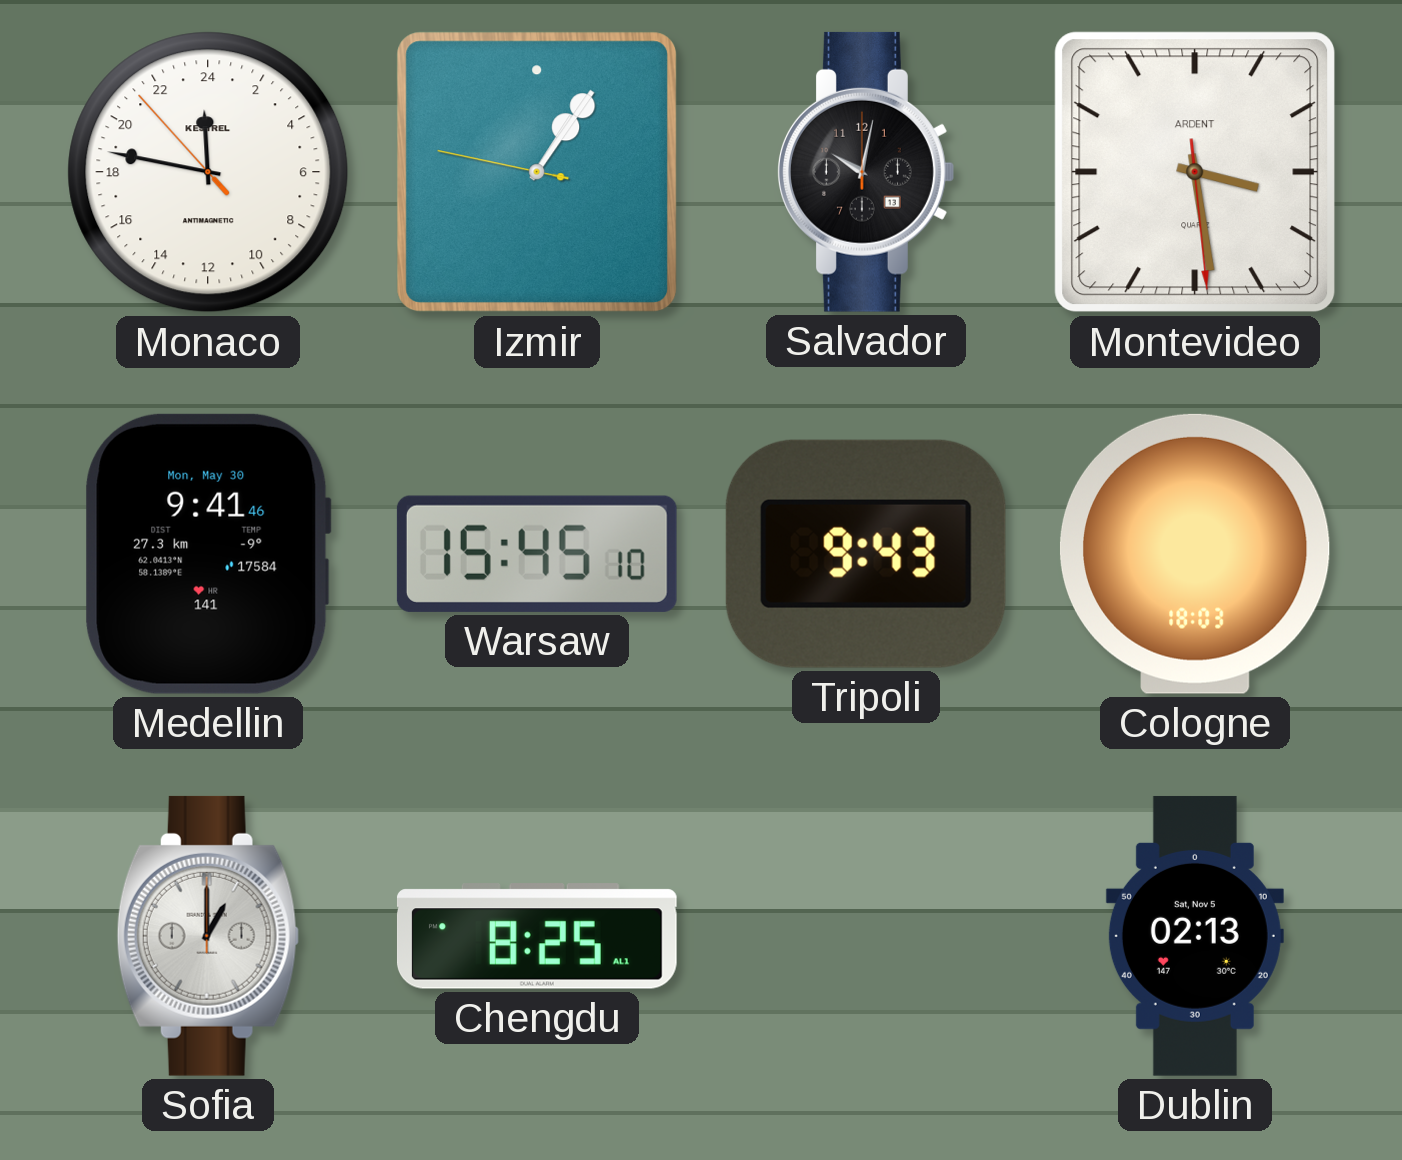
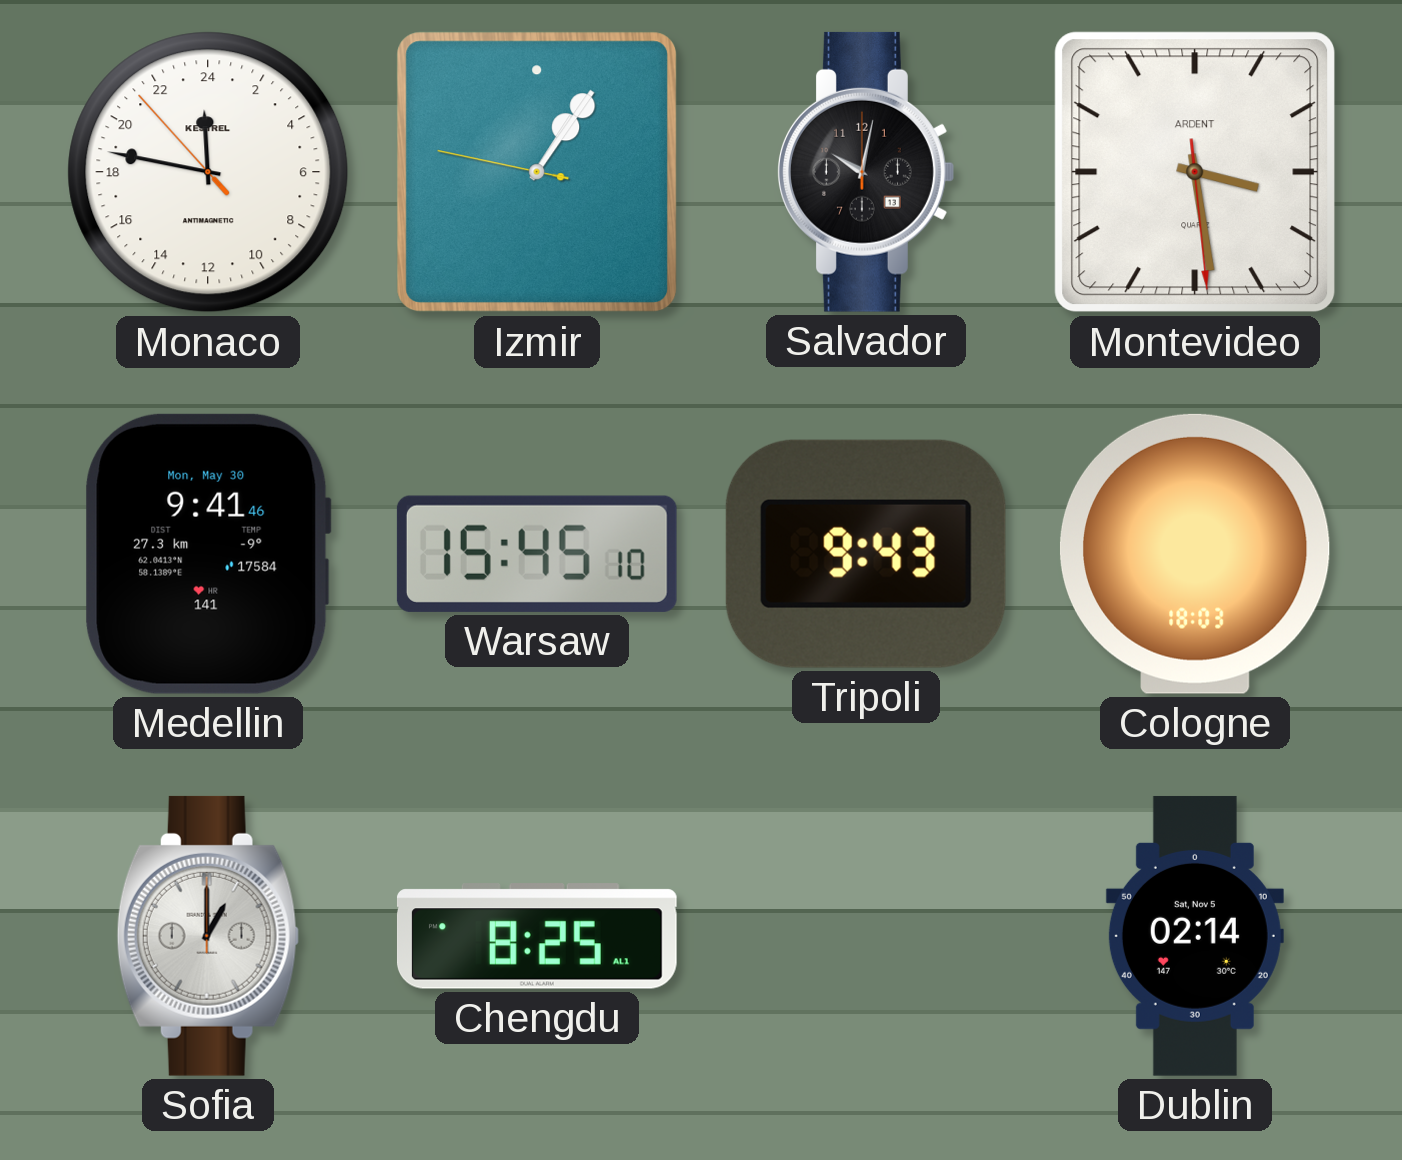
Dublin: 02:13 -> 02:14 (1195, 936)
